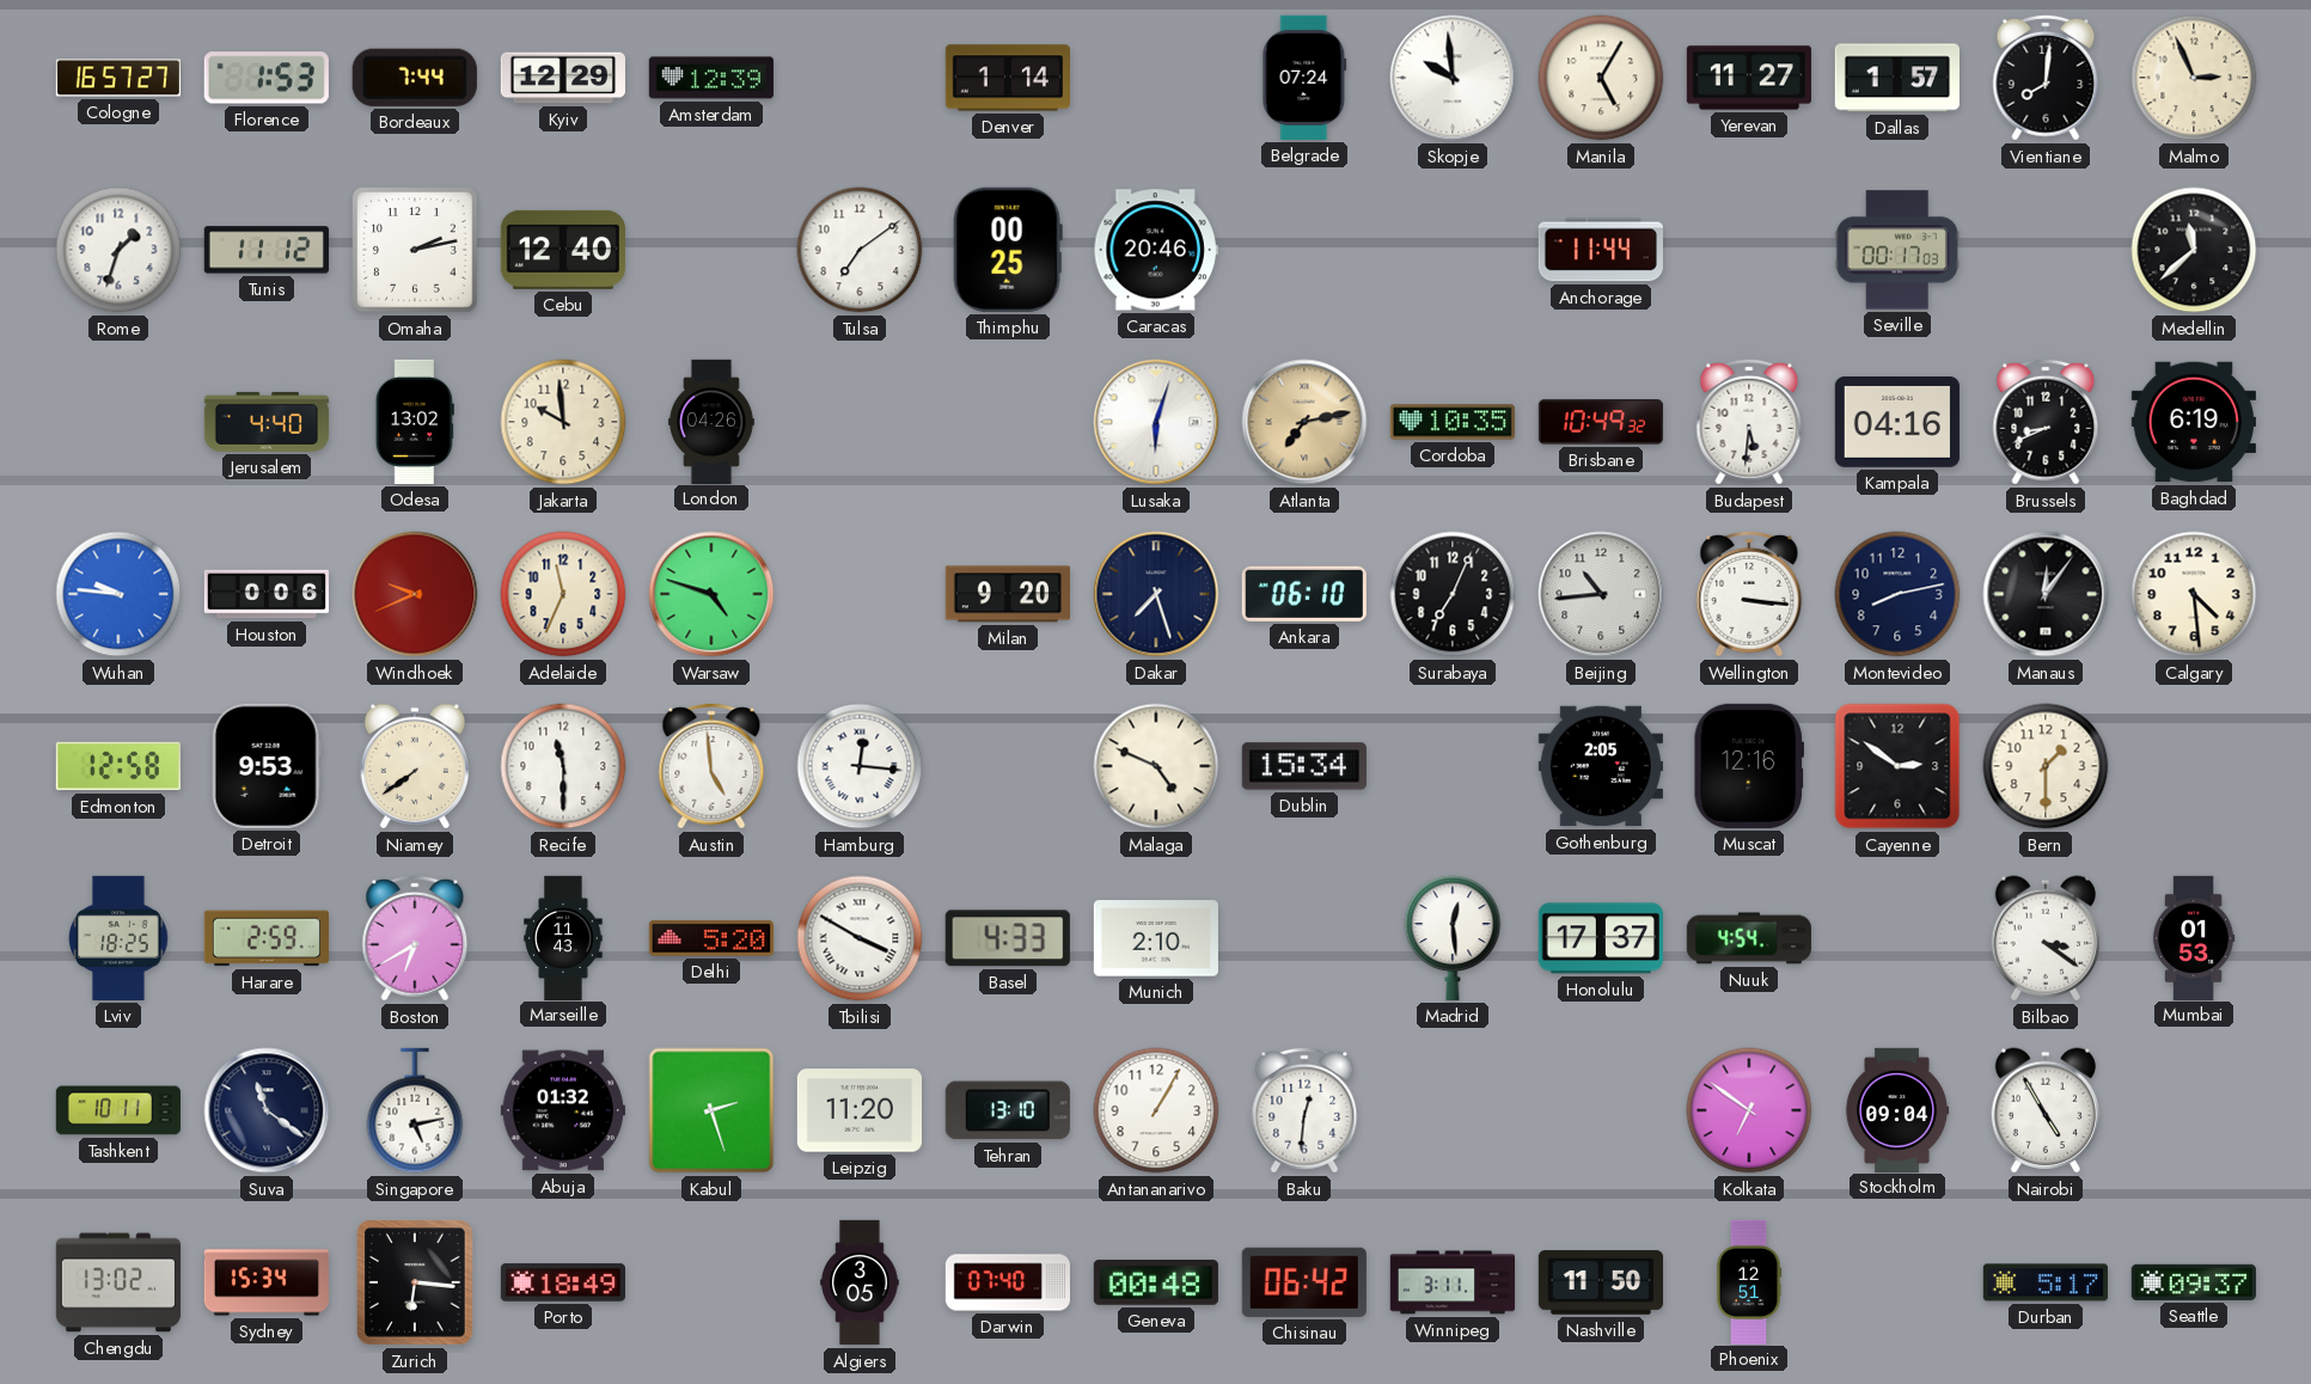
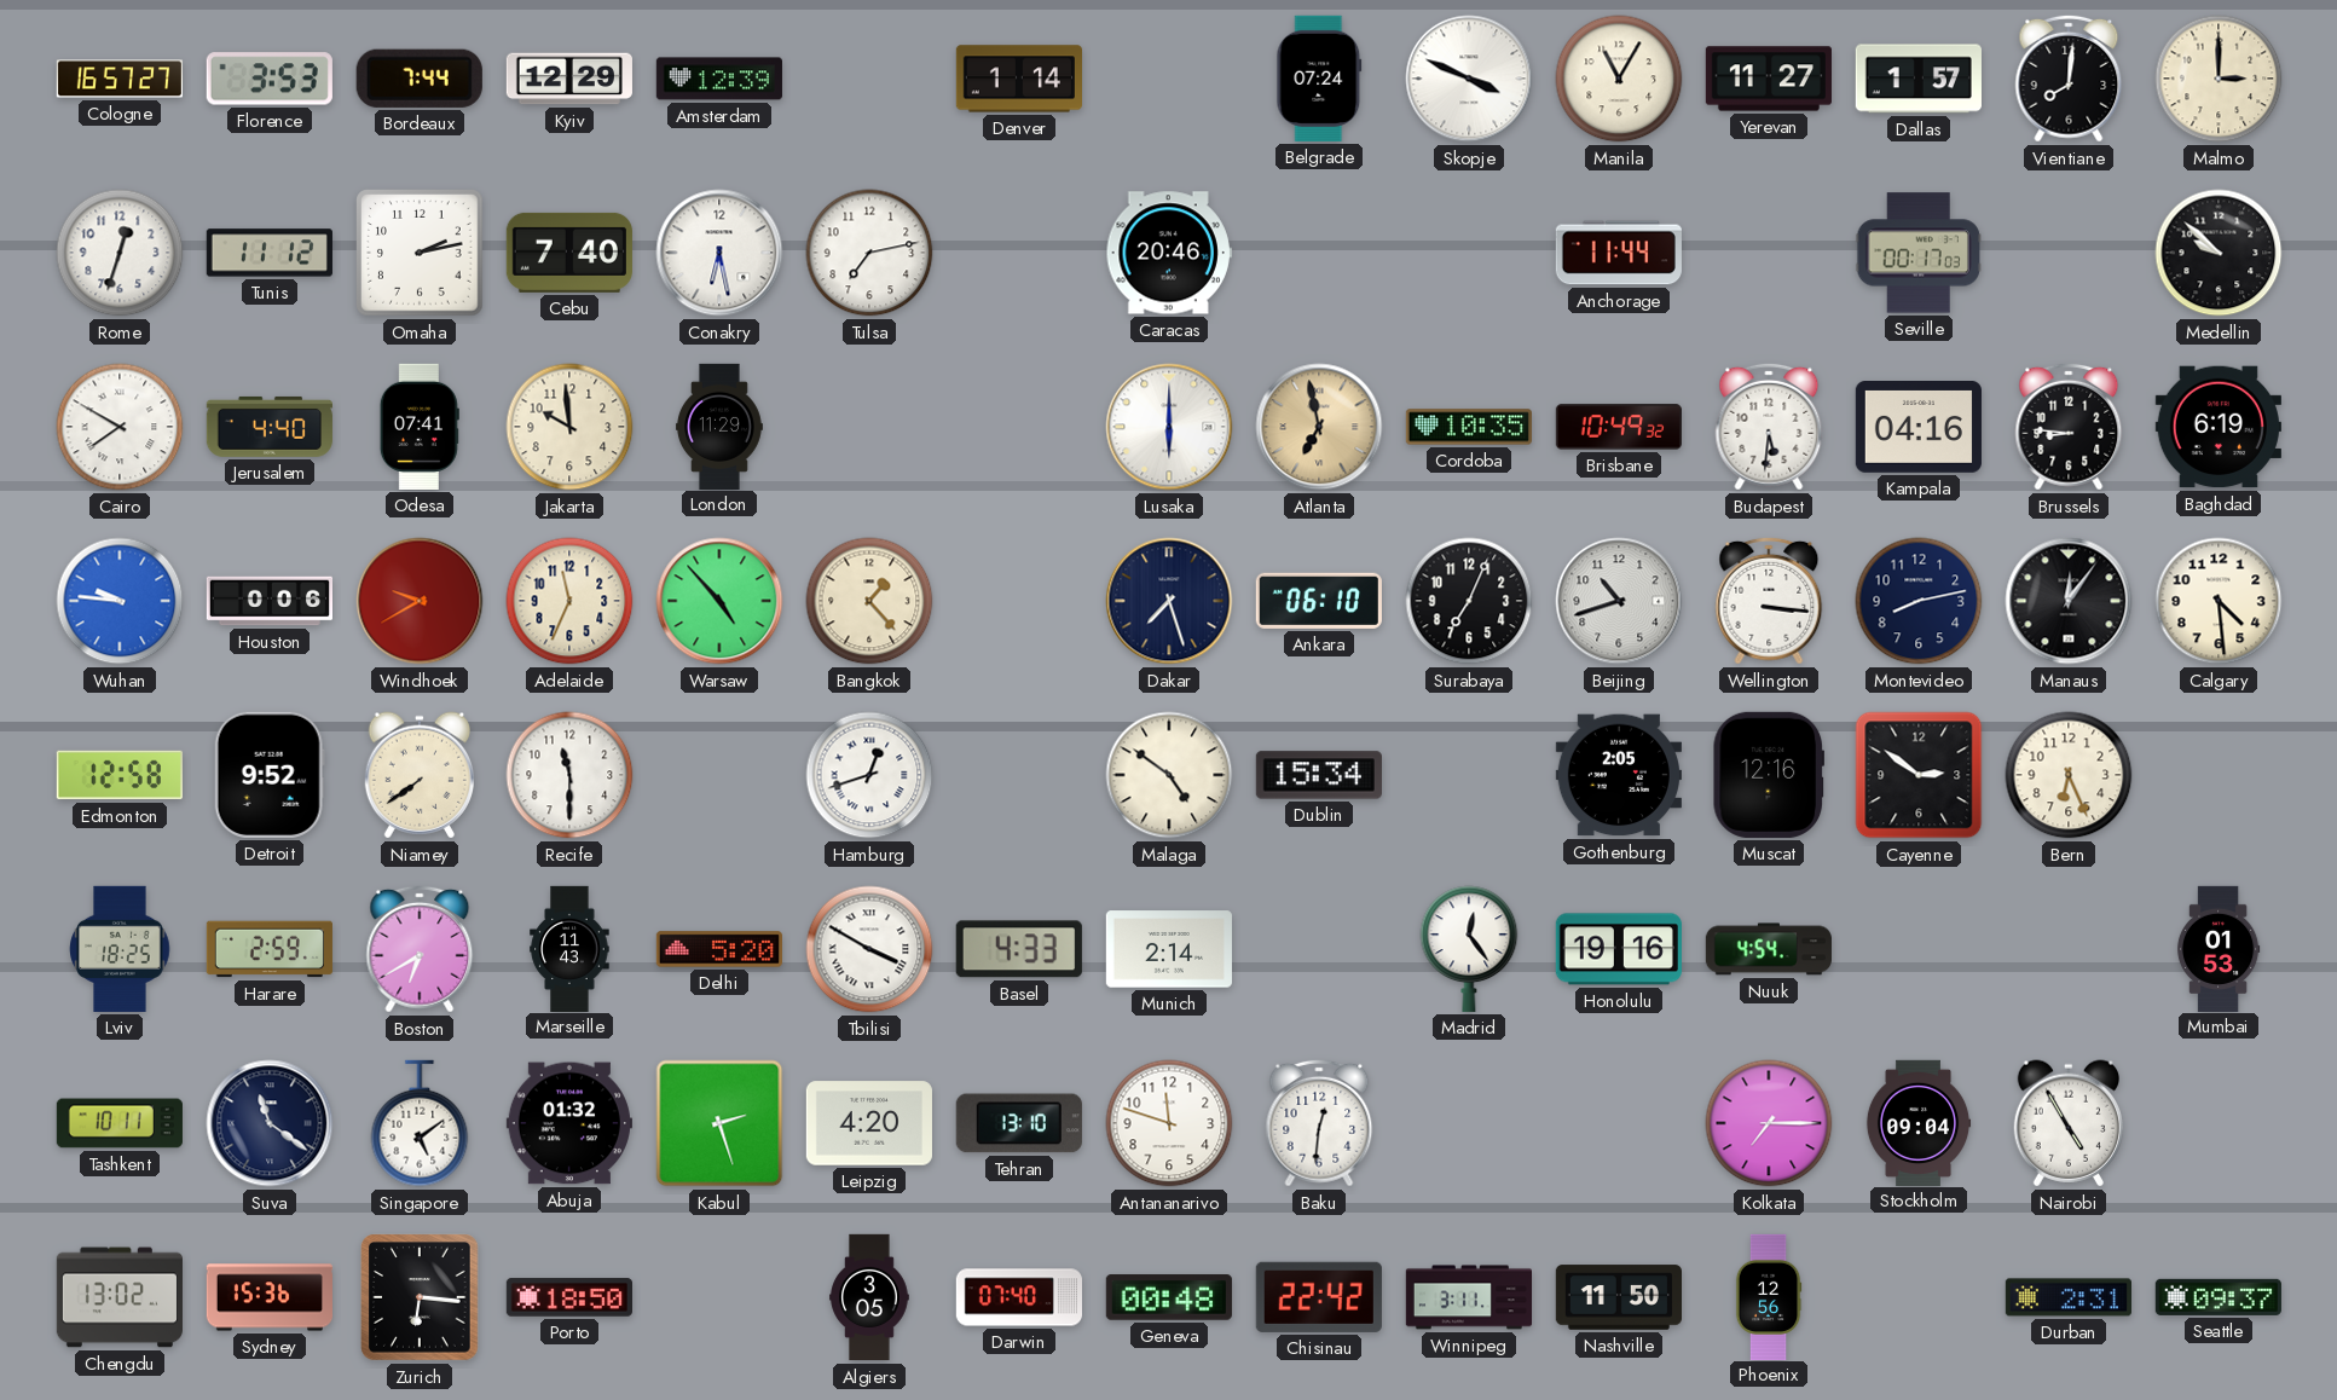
Florence: 1:53 -> 3:53 (270, 79)
Skopje: 9:59 -> 3:49 (1469, 79)
Manila: 5:05 -> 11:05 (1619, 79)
Malmo: 2:56 -> 3:00 (2219, 79)
Rome: 1:33 -> 12:33 (120, 253)
Cebu: 12:40 -> 7:40 (569, 253)
Conakry: none -> 6:28 (719, 253)
Tulsa: 7:09 -> 7:13 (869, 253)
Thimphu: 00:25 -> none (1008, 250)
Medellin: 11:38 -> 9:52 (2219, 253)
Cairo: none -> 7:50 (120, 427)
Odesa: 13:02 -> 07:41 (420, 427)
London: 04:26 -> 11:29 (719, 426)
Lusaka: 6:03 -> 6:00 (1169, 427)
Atlanta: 7:13 -> 6:58 (1319, 427)
Brussels: 8:41 -> 8:46 (2069, 427)
Windhoek: 9:41 -> 9:40 (420, 601)
Warsaw: 4:48 -> 4:53 (719, 601)
Bangkok: none -> 1:23 (869, 601)
Milan: 9:20 -> none (1008, 594)
Beijing: 10:44 -> 10:42 (1619, 601)
Detroit: 9:53 -> 9:52 (270, 775)
Austin: 4:59 -> none (711, 766)
Hamburg: 12:16 -> 12:42 (869, 775)
Malaga: 4:49 -> 4:51 (1169, 775)
Bern: 1:30 -> 6:26 (2069, 775)
Munich: 2:10 -> 2:14 (1169, 949)
Madrid: 12:29 -> 12:24 (1469, 949)
Honolulu: 17:37 -> 19:16 (1619, 949)
Bilbao: 3:21 -> none (2044, 938)
Singapore: 5:13 -> 5:09 (420, 1123)
Leipzig: 11:20 -> 4:20 (869, 1123)
Antananarivo: 1:05 -> 11:48 (1169, 1123)
Kolkata: 6:51 -> 7:15 (1769, 1123)
Sydney: 15:34 -> 15:36 (268, 1297)
Porto: 18:49 -> 18:50 (568, 1297)
Chisinau: 06:42 -> 22:42 (1319, 1297)
Phoenix: 12:51 -> 12:56 (1769, 1296)
Durban: 5:17 -> 2:31 (2069, 1297)
